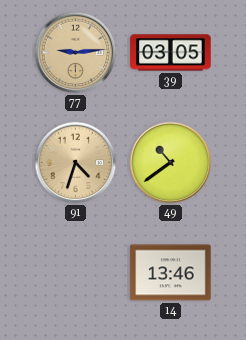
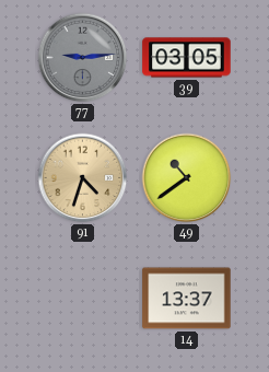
77 dial: champagne -> grey (83, 58)
14: 13:46 -> 13:37 (187, 299)
